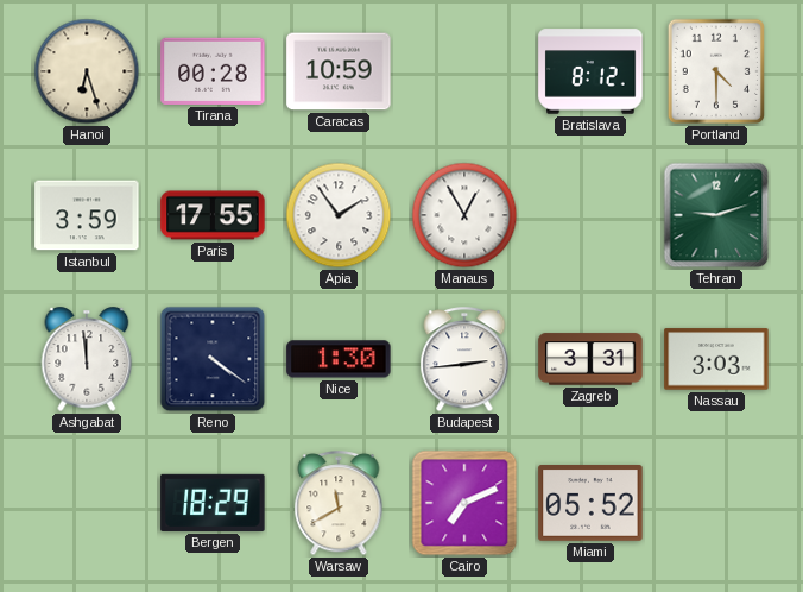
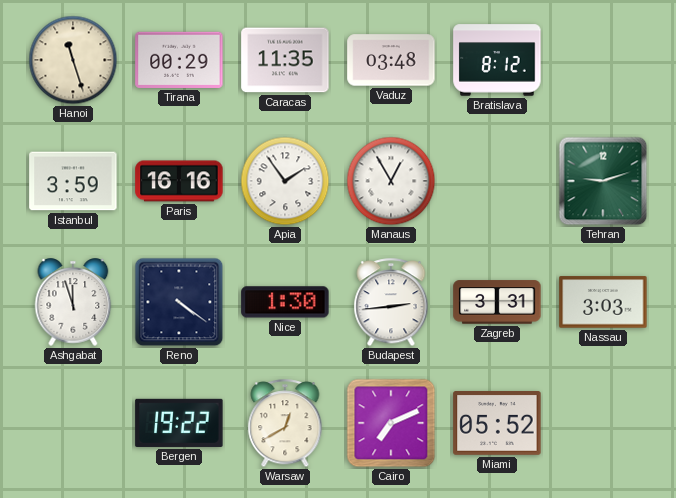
Hanoi: 6:27 -> 11:27 (73, 60)
Tirana: 00:28 -> 00:29 (179, 60)
Caracas: 10:59 -> 11:35 (285, 60)
Vaduz: none -> 03:48 (391, 60)
Portland: 4:30 -> none (716, 71)
Paris: 17:55 -> 16:16 (179, 181)
Ashgabat: 11:59 -> 11:57 (73, 302)
Bergen: 18:29 -> 19:22 (179, 423)
Warsaw: 11:40 -> 12:40 (285, 424)
